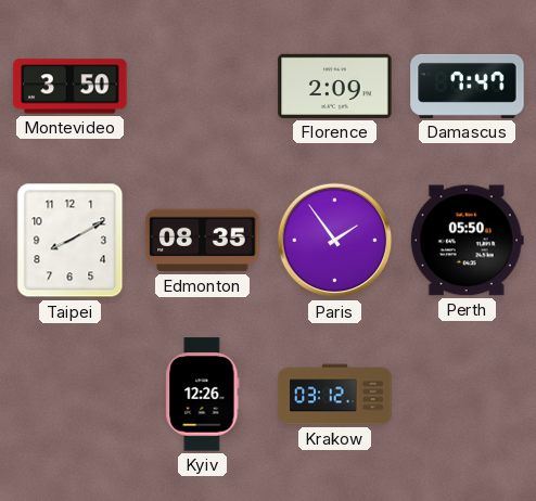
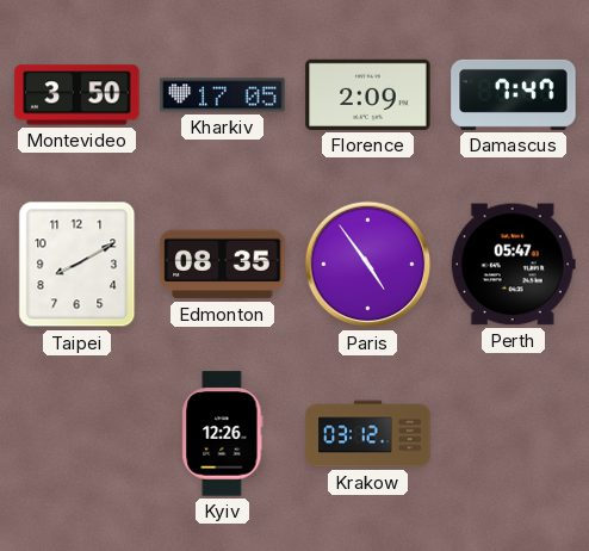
Kharkiv: none -> 17:05 (223, 95)
Paris: 1:54 -> 4:54 (368, 265)
Perth: 05:50 -> 05:47 (513, 265)
